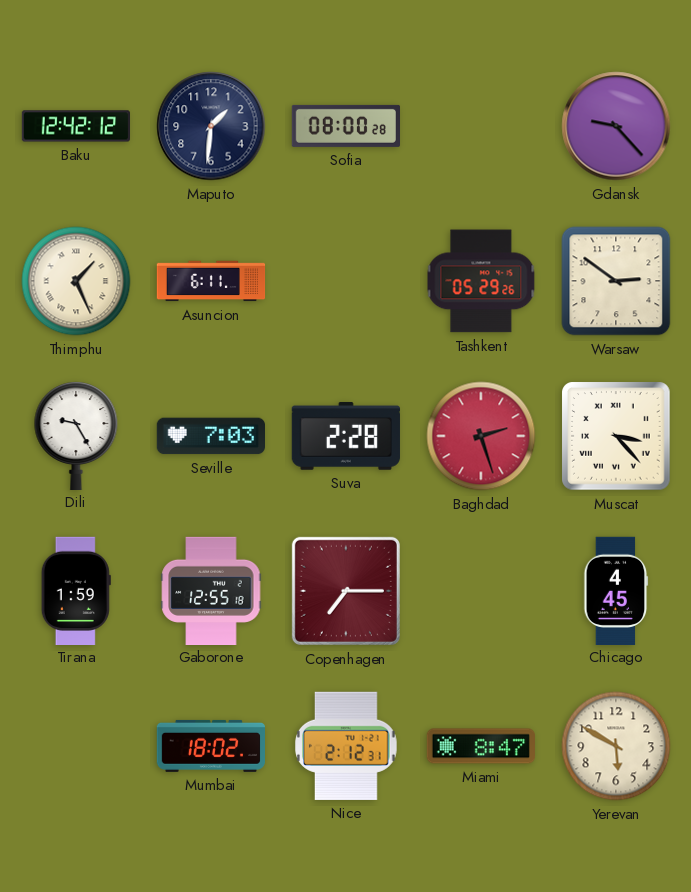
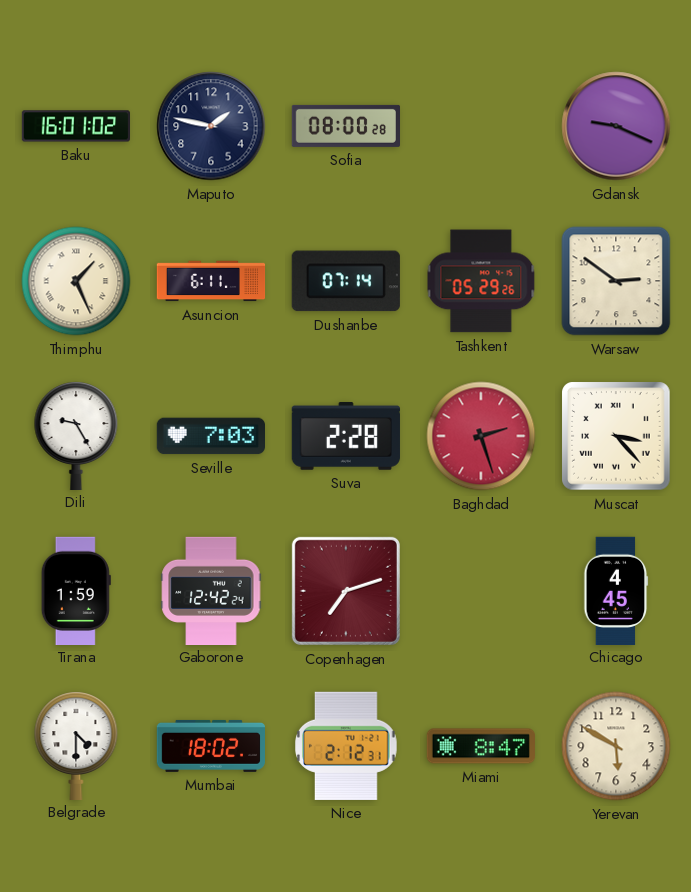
Baku: 12:42 -> 16:01 (75, 126)
Maputo: 1:31 -> 1:47 (211, 126)
Gdansk: 9:23 -> 9:19 (616, 126)
Dushanbe: none -> 07:14 (346, 281)
Gaborone: 12:55 -> 12:42 (211, 590)
Copenhagen: 7:15 -> 7:12 (346, 591)
Belgrade: none -> 4:30 (76, 745)
